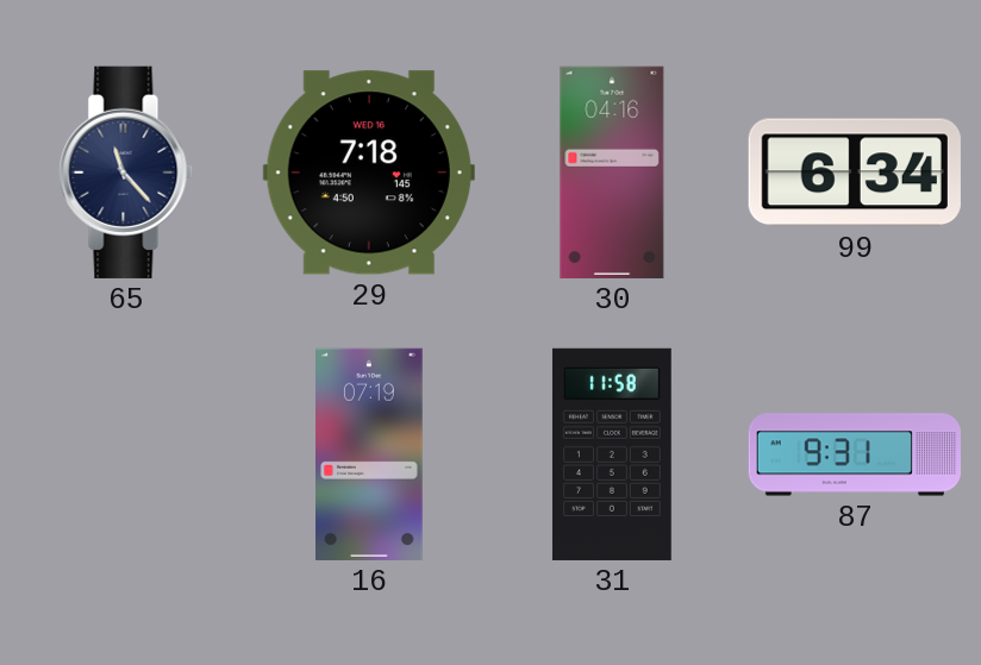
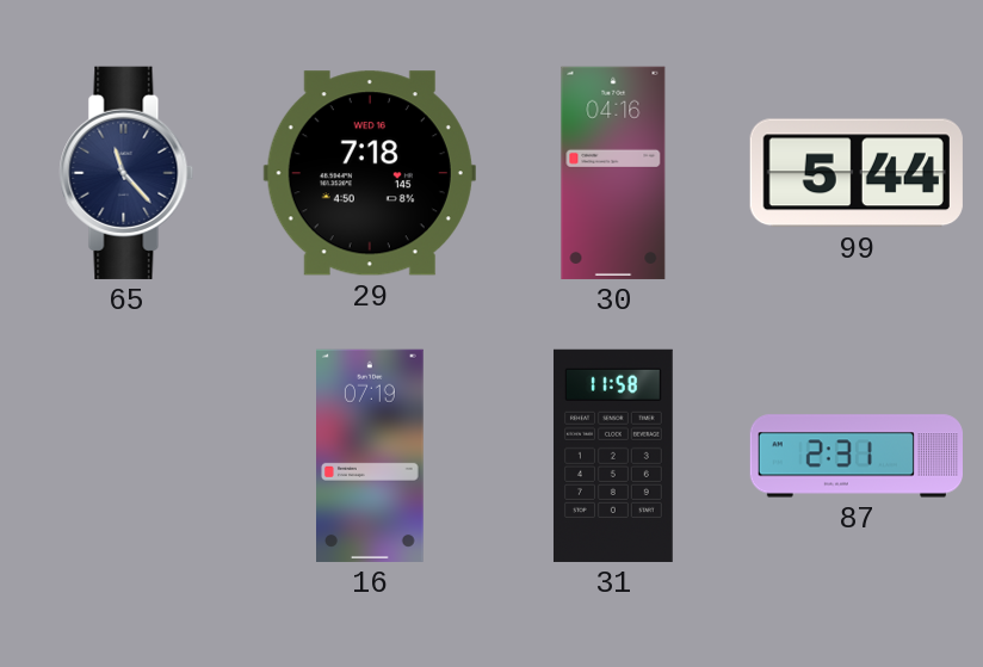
99: 6:34 -> 5:44 (857, 173)
87: 9:31 -> 2:31 (855, 456)
